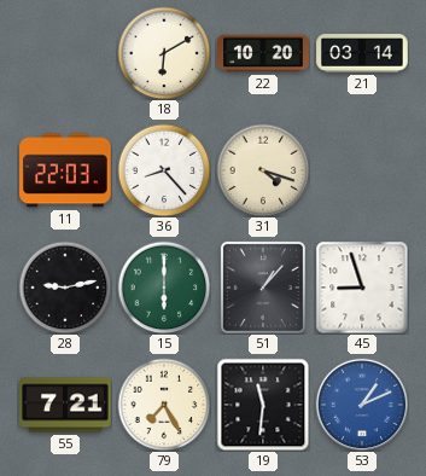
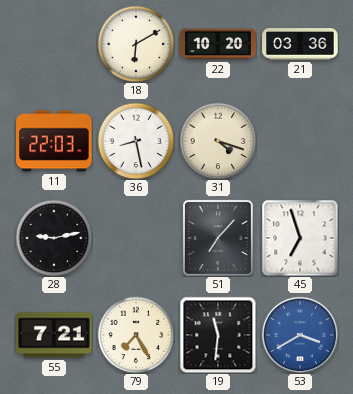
21: 03:14 -> 03:36 (300, 44)
36: 8:23 -> 8:28 (136, 141)
15: 6:00 -> none (164, 288)
51: 1:07 -> 7:07 (218, 238)
45: 8:57 -> 6:57 (300, 238)
53: 1:11 -> 3:40 (299, 334)
